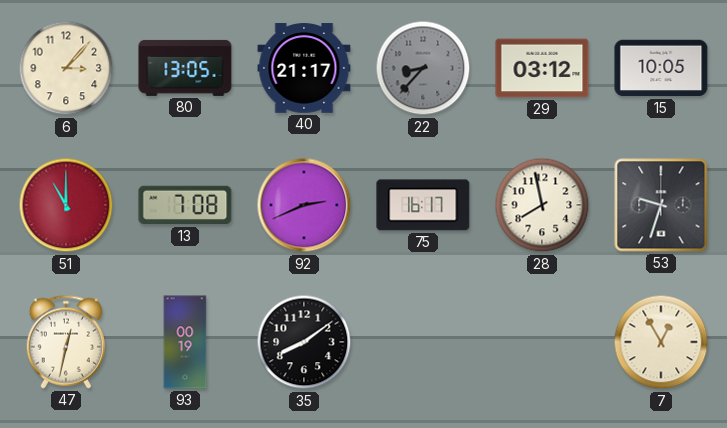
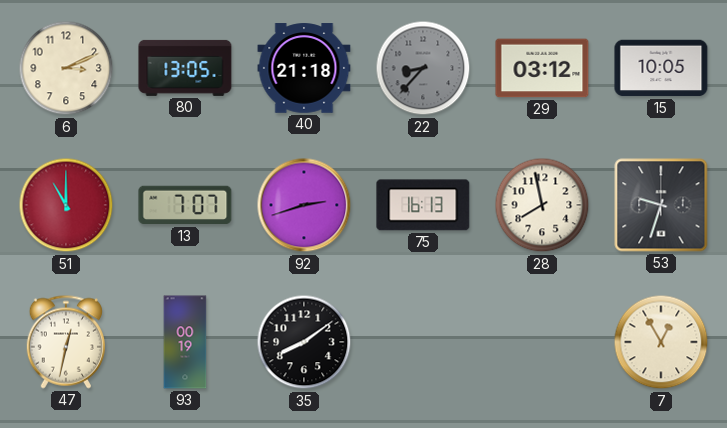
6: 3:07 -> 3:11 (66, 68)
40: 21:17 -> 21:18 (304, 68)
13: 7:08 -> 7:07 (185, 205)
92: 2:41 -> 2:42 (304, 205)
75: 16:17 -> 16:13 (423, 205)
